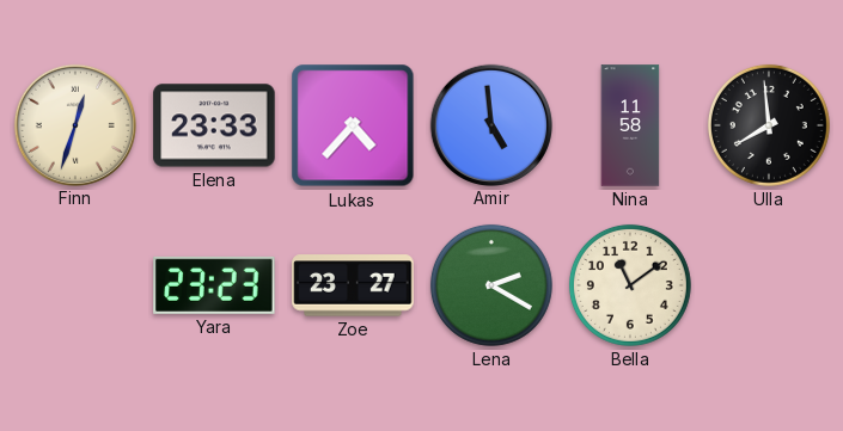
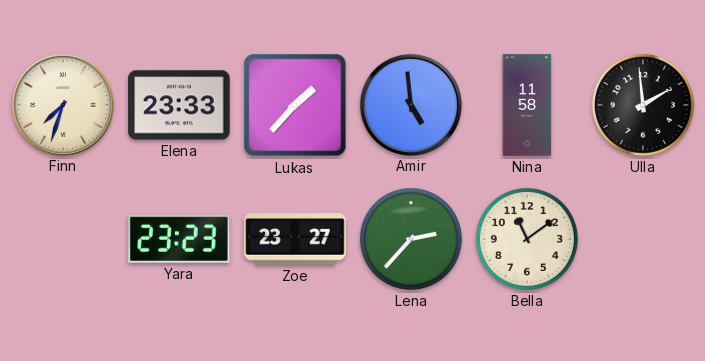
Finn: 12:33 -> 7:33 (62, 104)
Lukas: 4:37 -> 1:37 (295, 105)
Ulla: 7:59 -> 1:59 (643, 105)
Lena: 2:20 -> 2:37 (411, 239)
